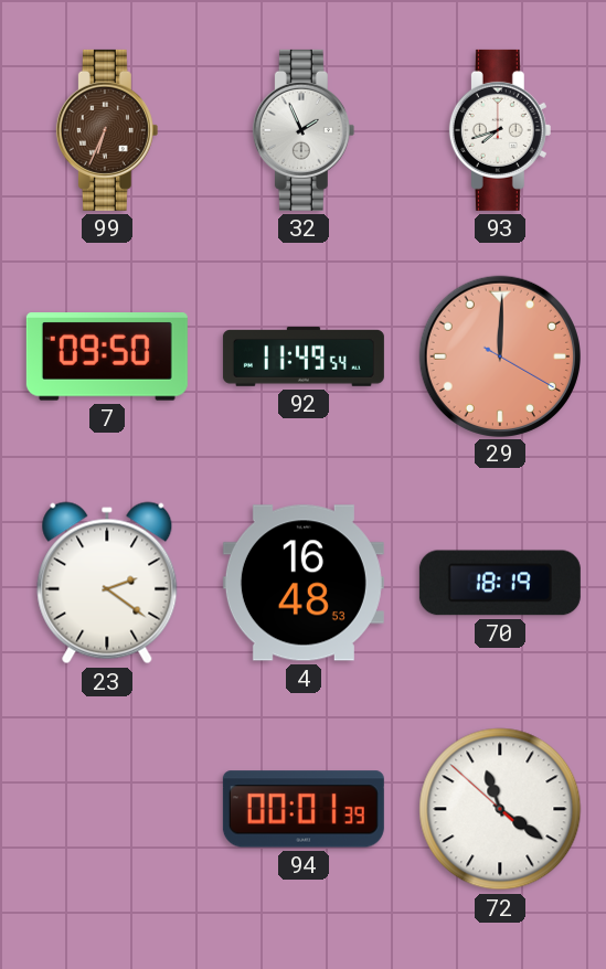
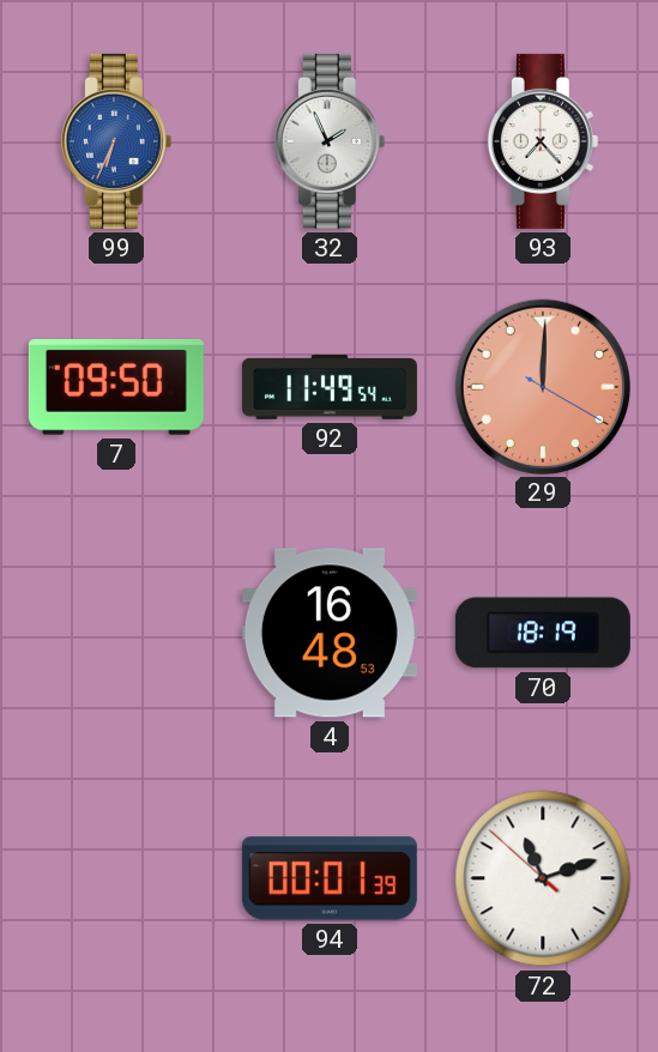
99 dial: brown -> blue (116, 141)
93: 7:42 -> 7:23 (543, 141)
23: 2:21 -> none (107, 583)
72: 11:20 -> 11:11 (543, 878)
